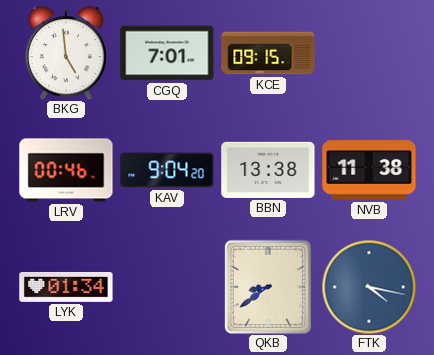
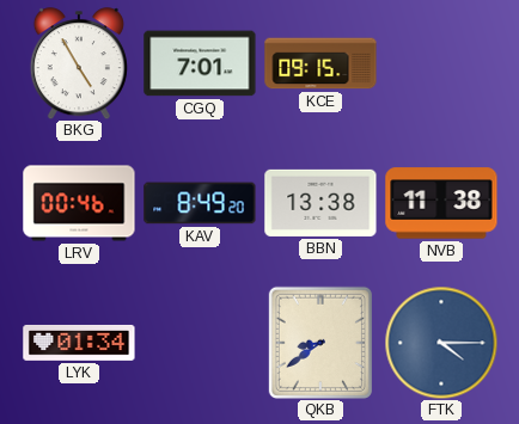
BKG: 4:59 -> 4:55 (79, 63)
KAV: 9:04 -> 8:49 (200, 203)
FTK: 4:17 -> 4:15 (441, 343)
